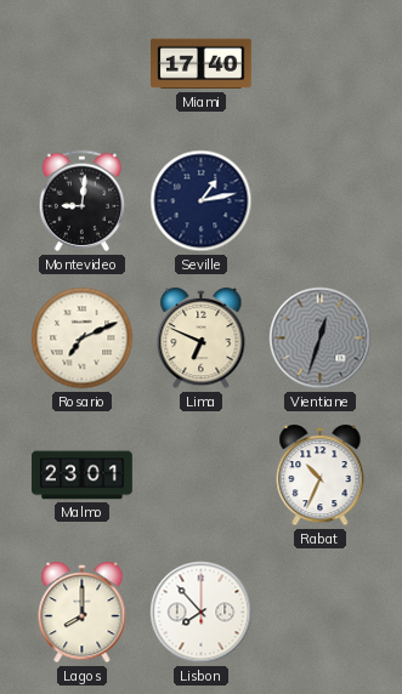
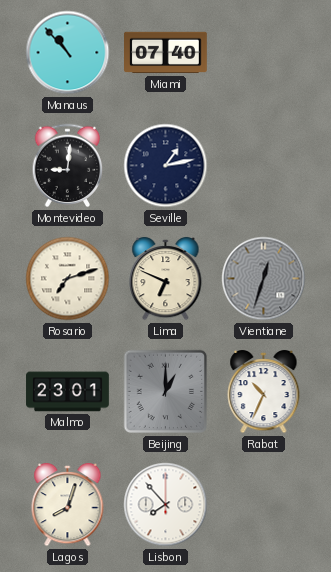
Manaus: none -> 10:53 (68, 53)
Miami: 17:40 -> 07:40 (166, 53)
Rosario: 7:11 -> 7:12 (68, 279)
Beijing: none -> 1:00 (166, 392)
Lagos: 8:00 -> 8:03 (68, 505)
